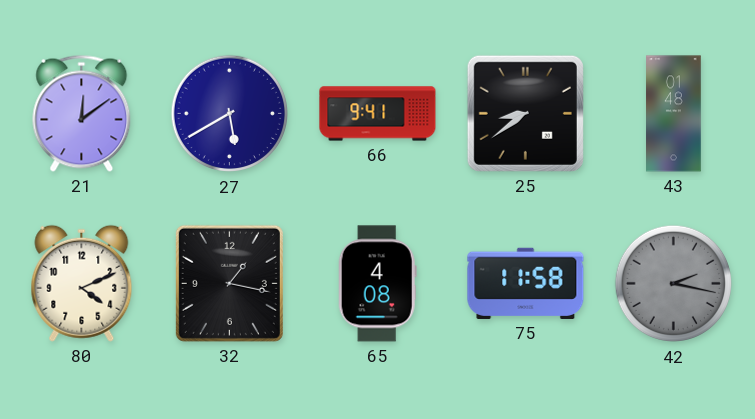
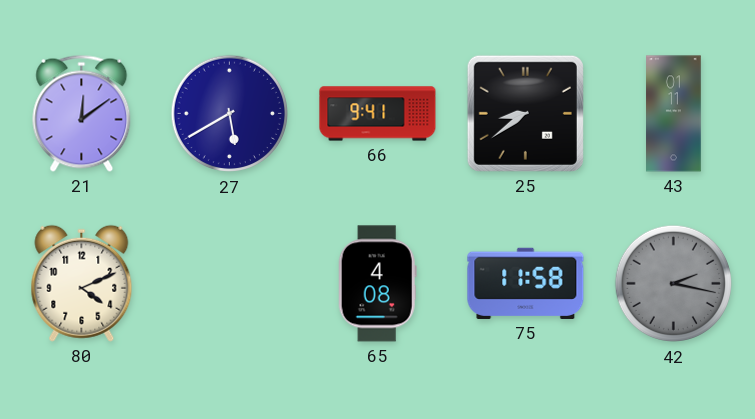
43: 01:48 -> 01:11 (674, 114)
32: 1:17 -> none (229, 283)
